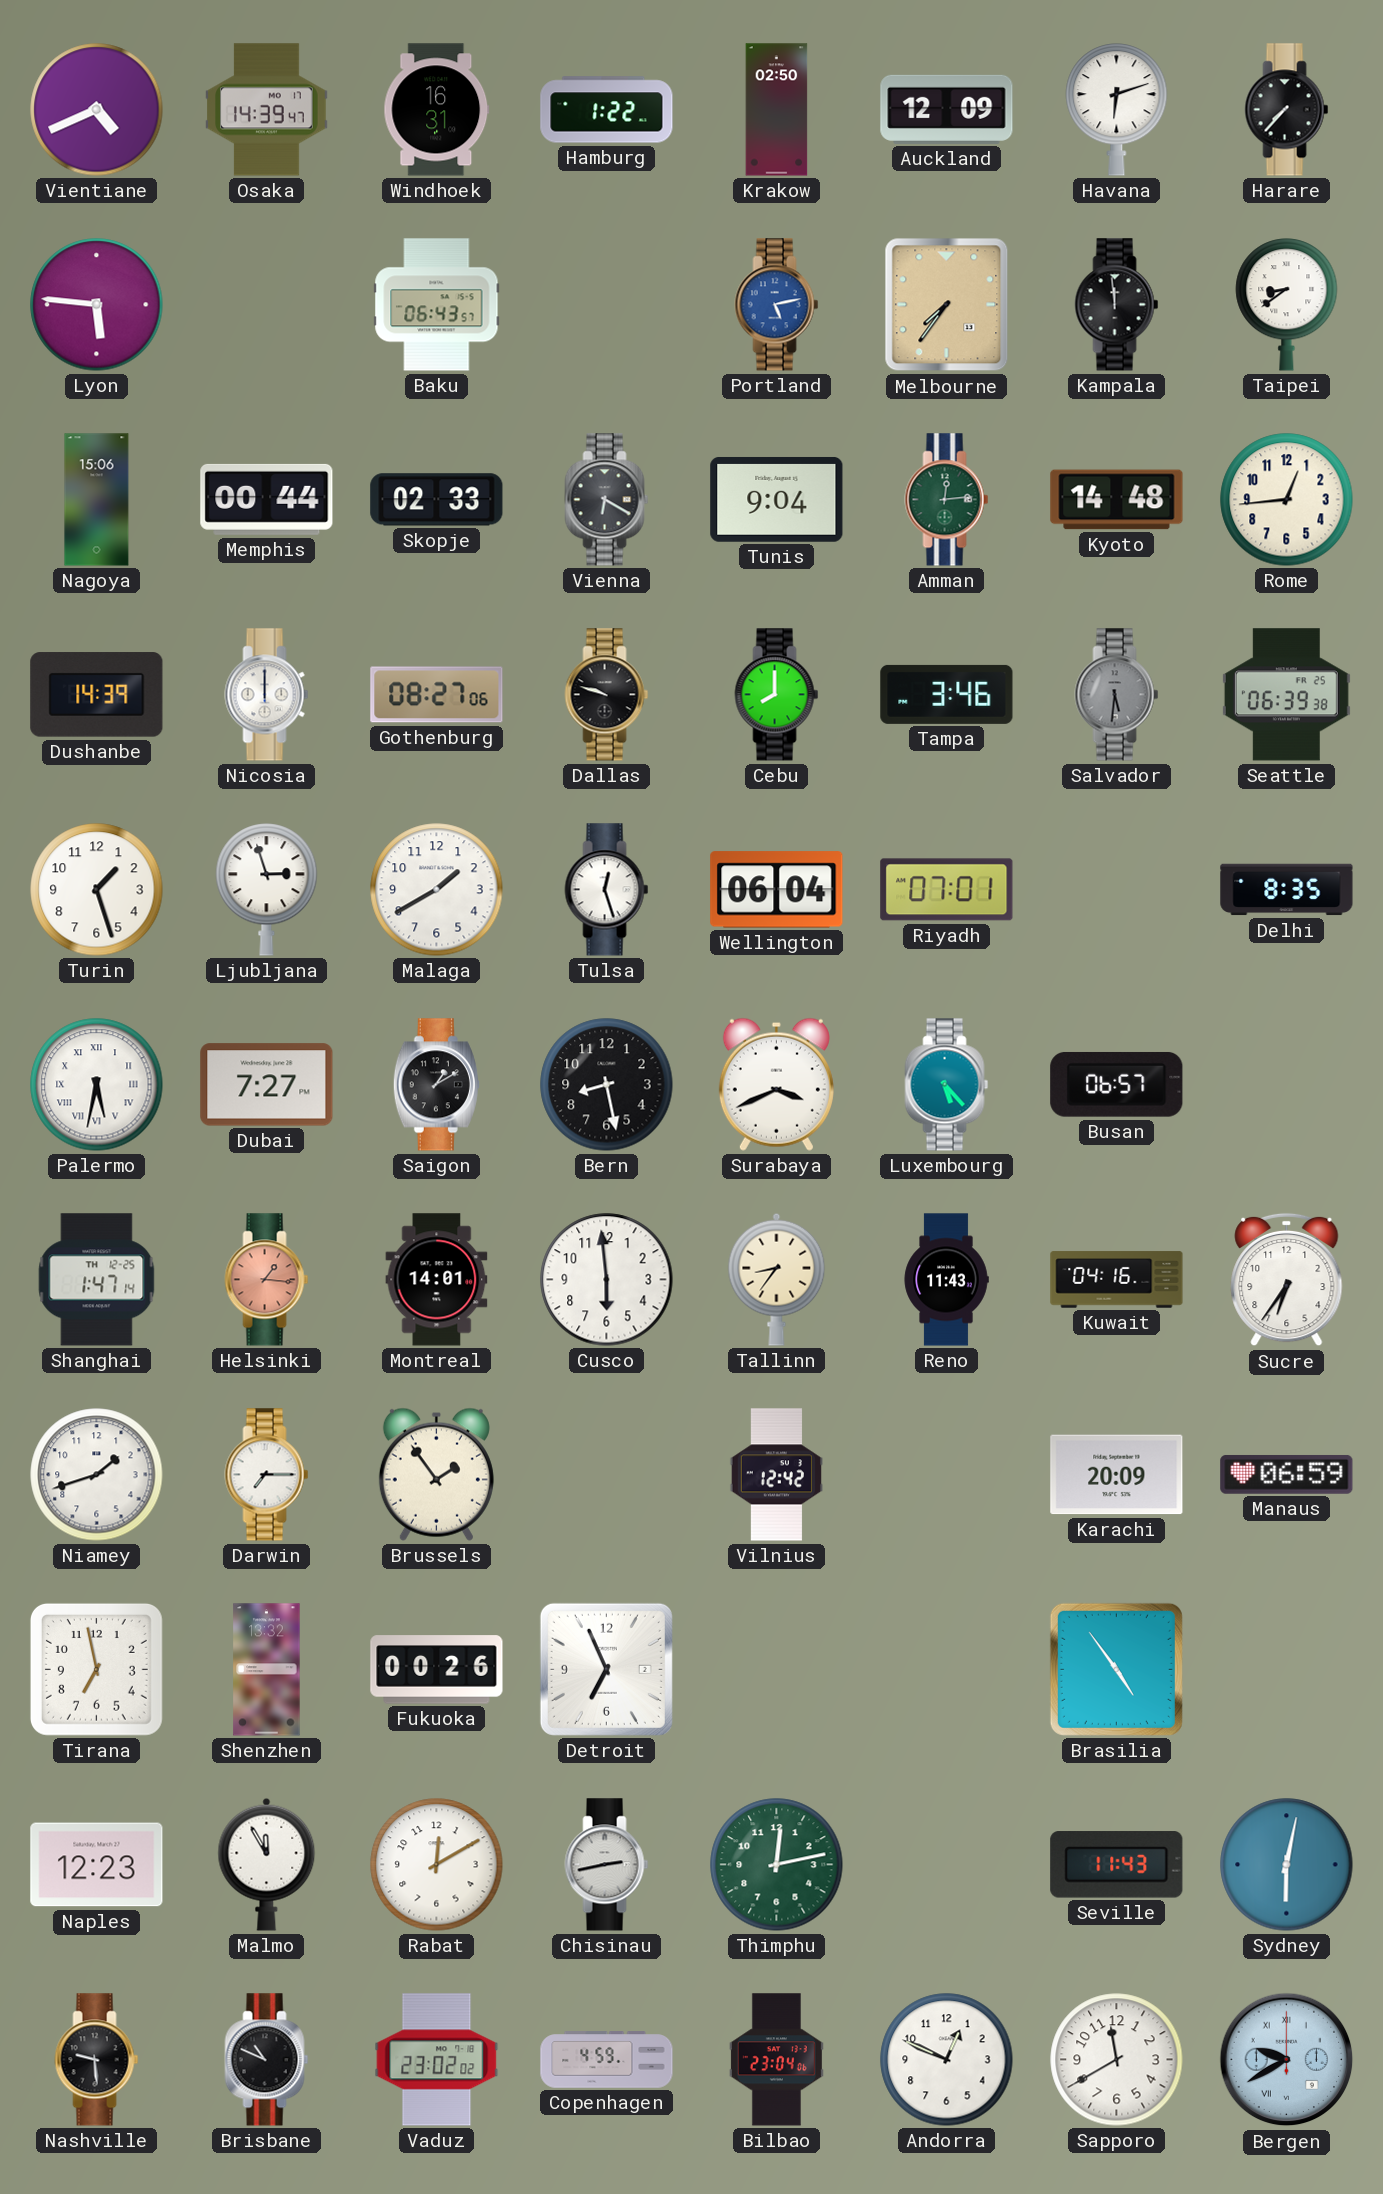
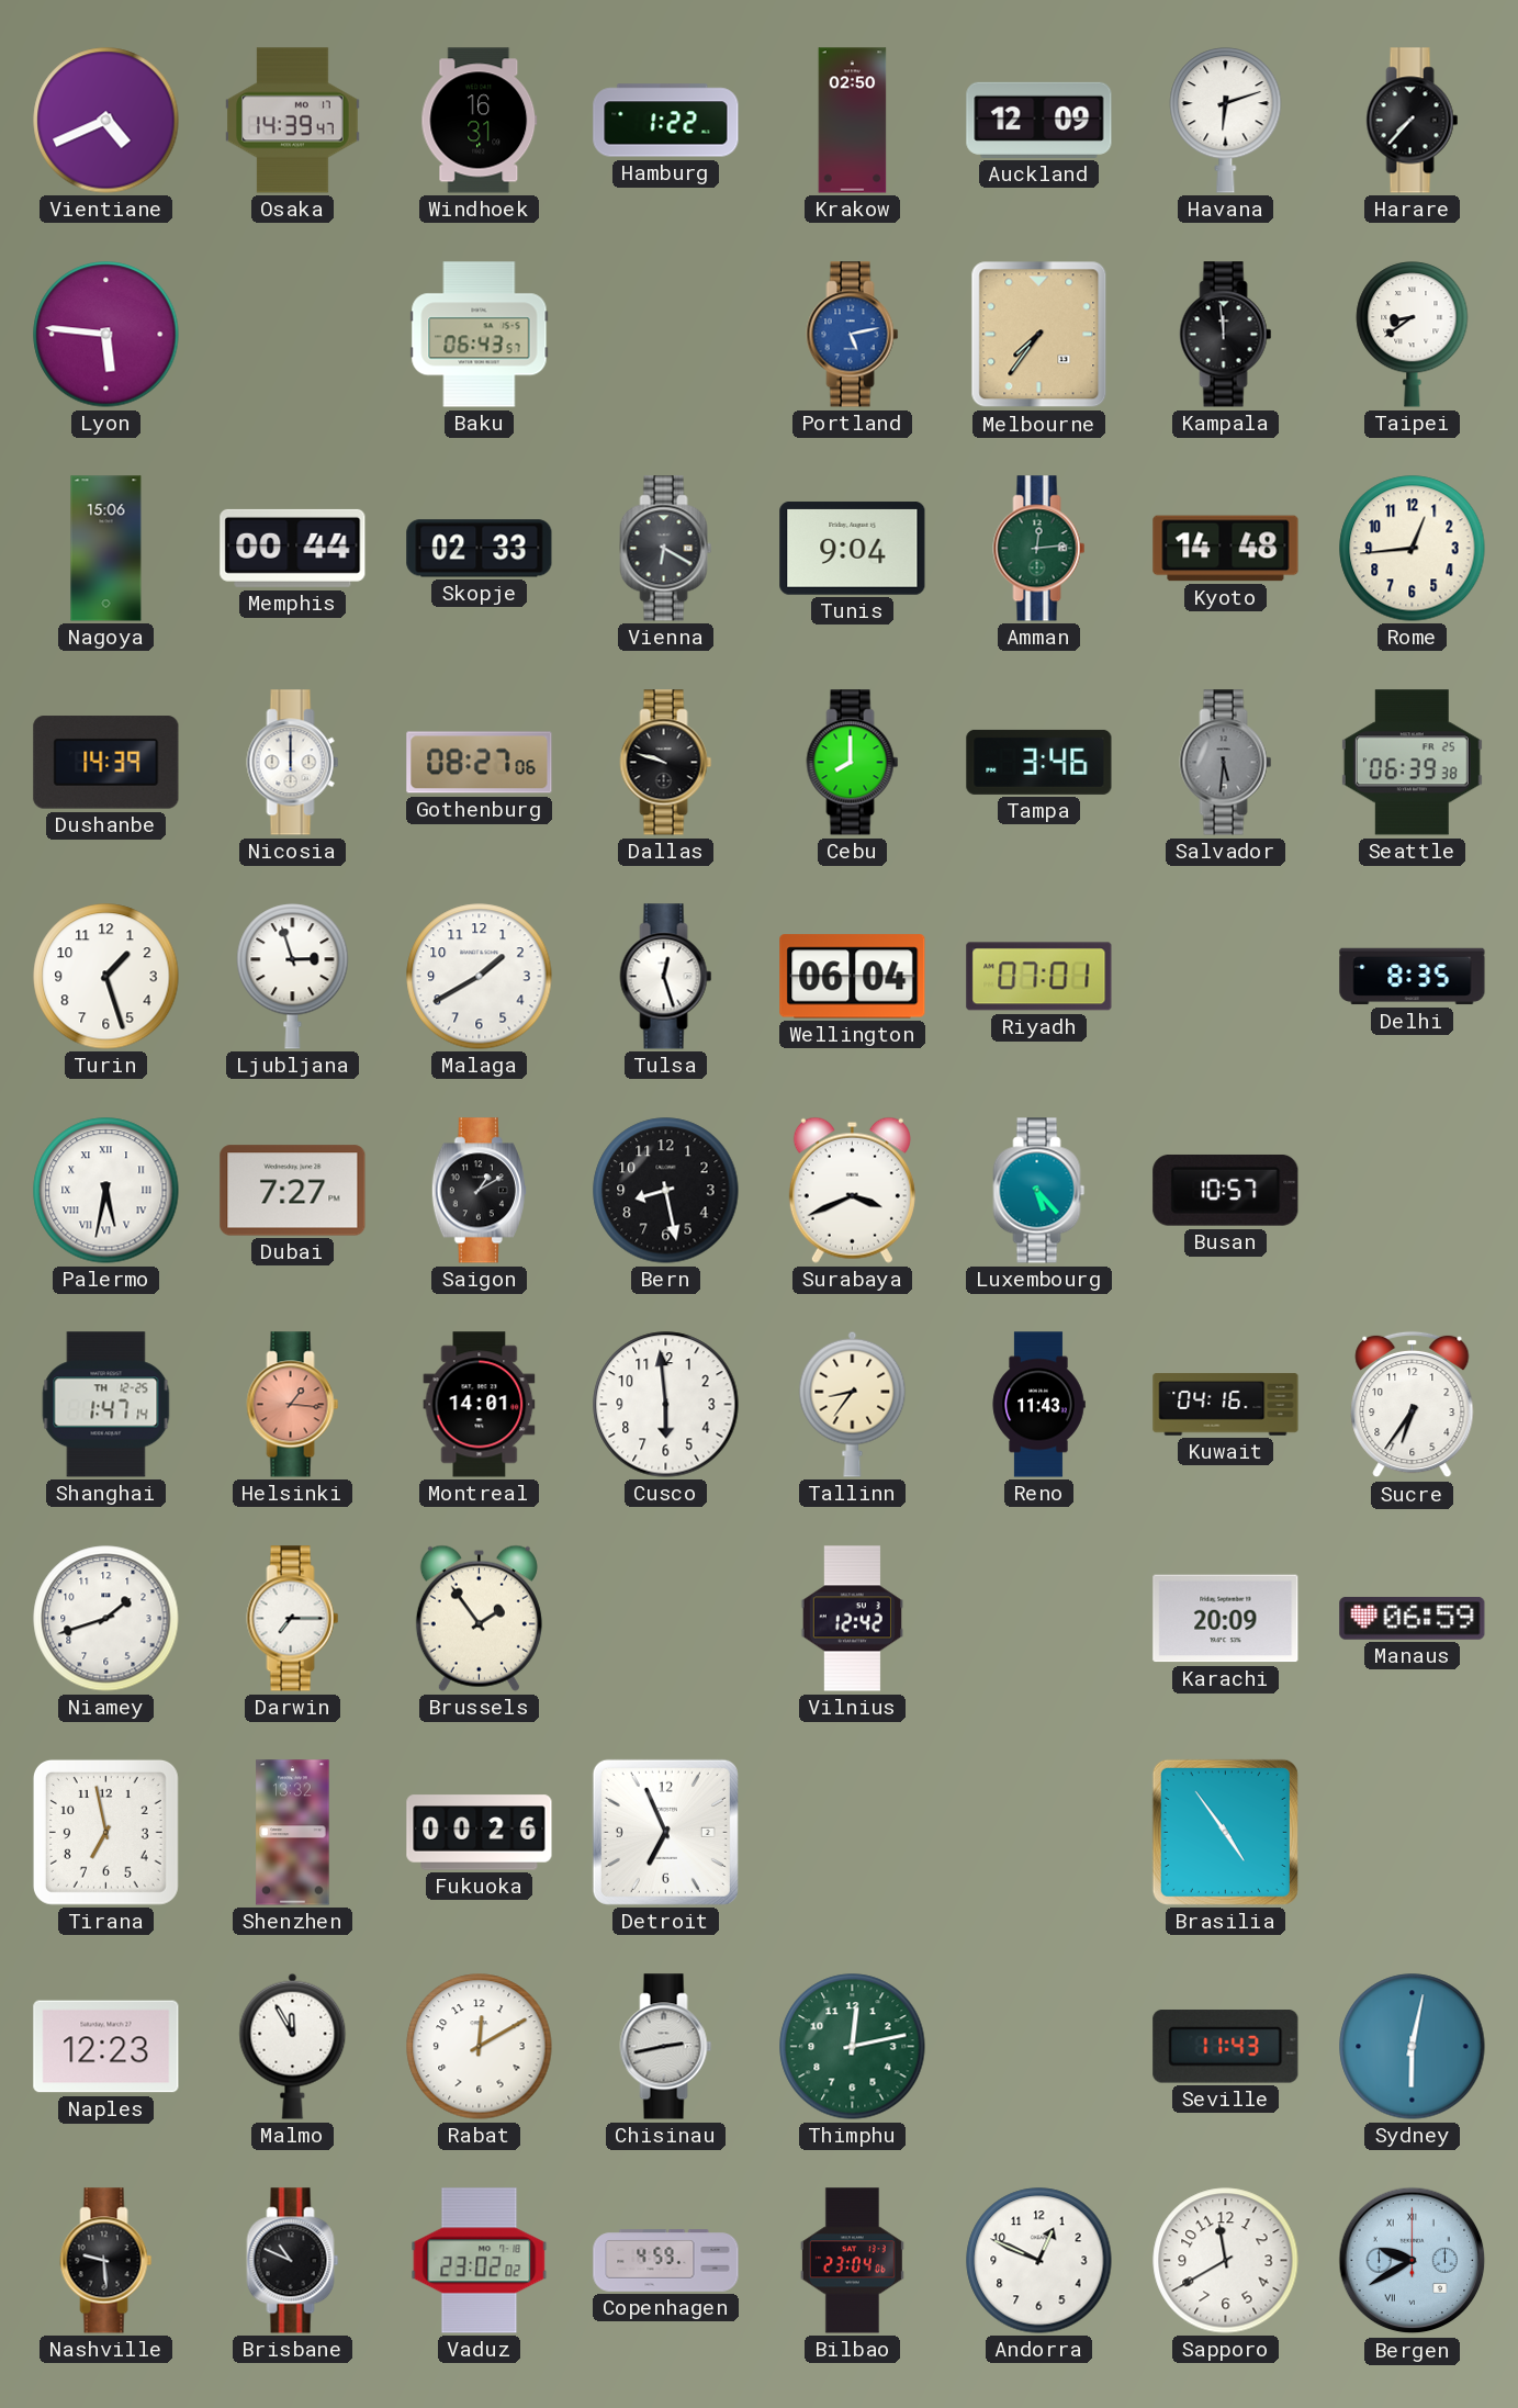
Busan: 06:57 -> 10:57 (1226, 1190)
